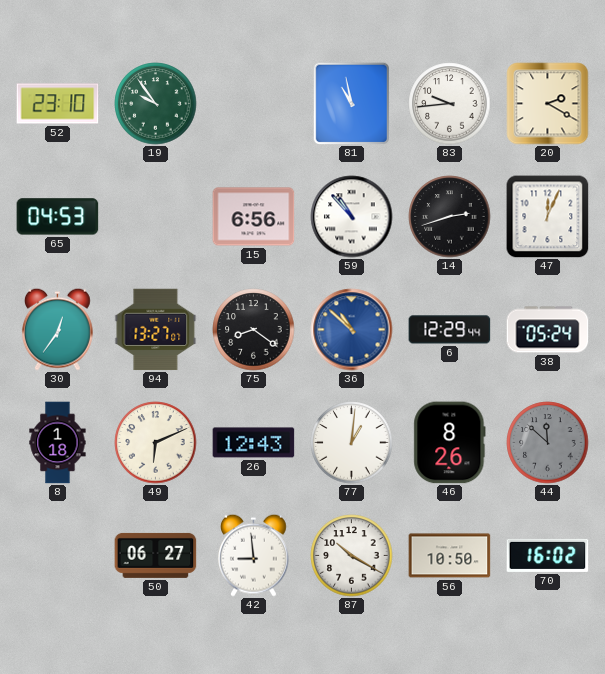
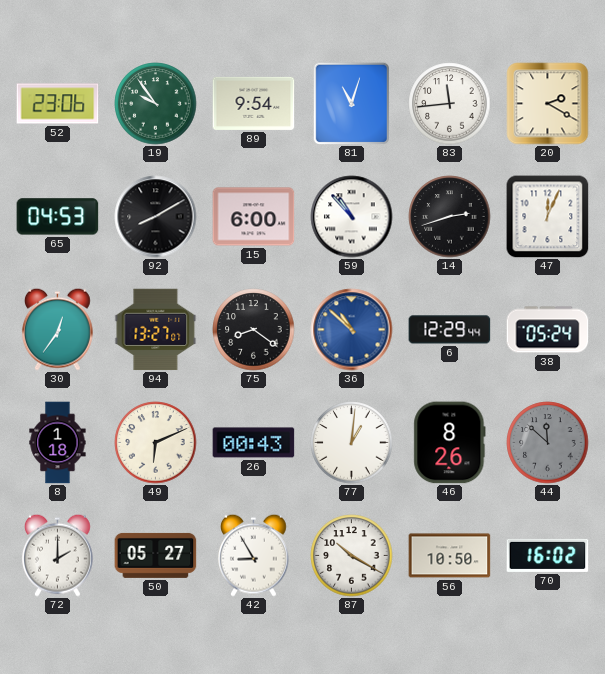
52: 23:10 -> 23:06 (58, 104)
89: none -> 9:54 (254, 103)
81: 10:58 -> 11:03 (352, 103)
83: 9:44 -> 11:44 (450, 104)
92: none -> 8:10 (156, 217)
15: 6:56 -> 6:00 (254, 217)
26: 12:43 -> 00:43 (254, 443)
72: none -> 2:00 (57, 555)
50: 06:27 -> 05:27 (156, 555)
42: 8:59 -> 8:55 (253, 555)
